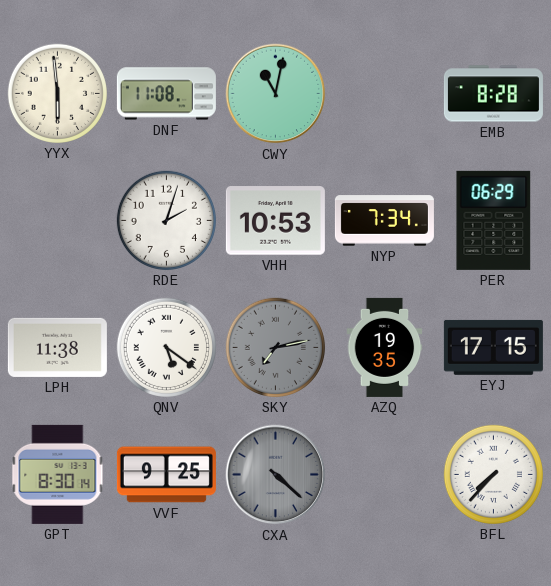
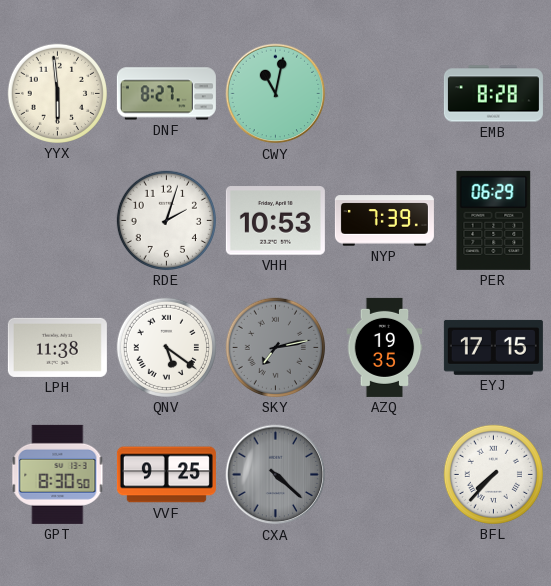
DNF: 11:08 -> 8:27 (166, 94)
NYP: 7:34 -> 7:39 (384, 221)
GPT: 8:30:14 -> 8:30:50 (58, 474)
